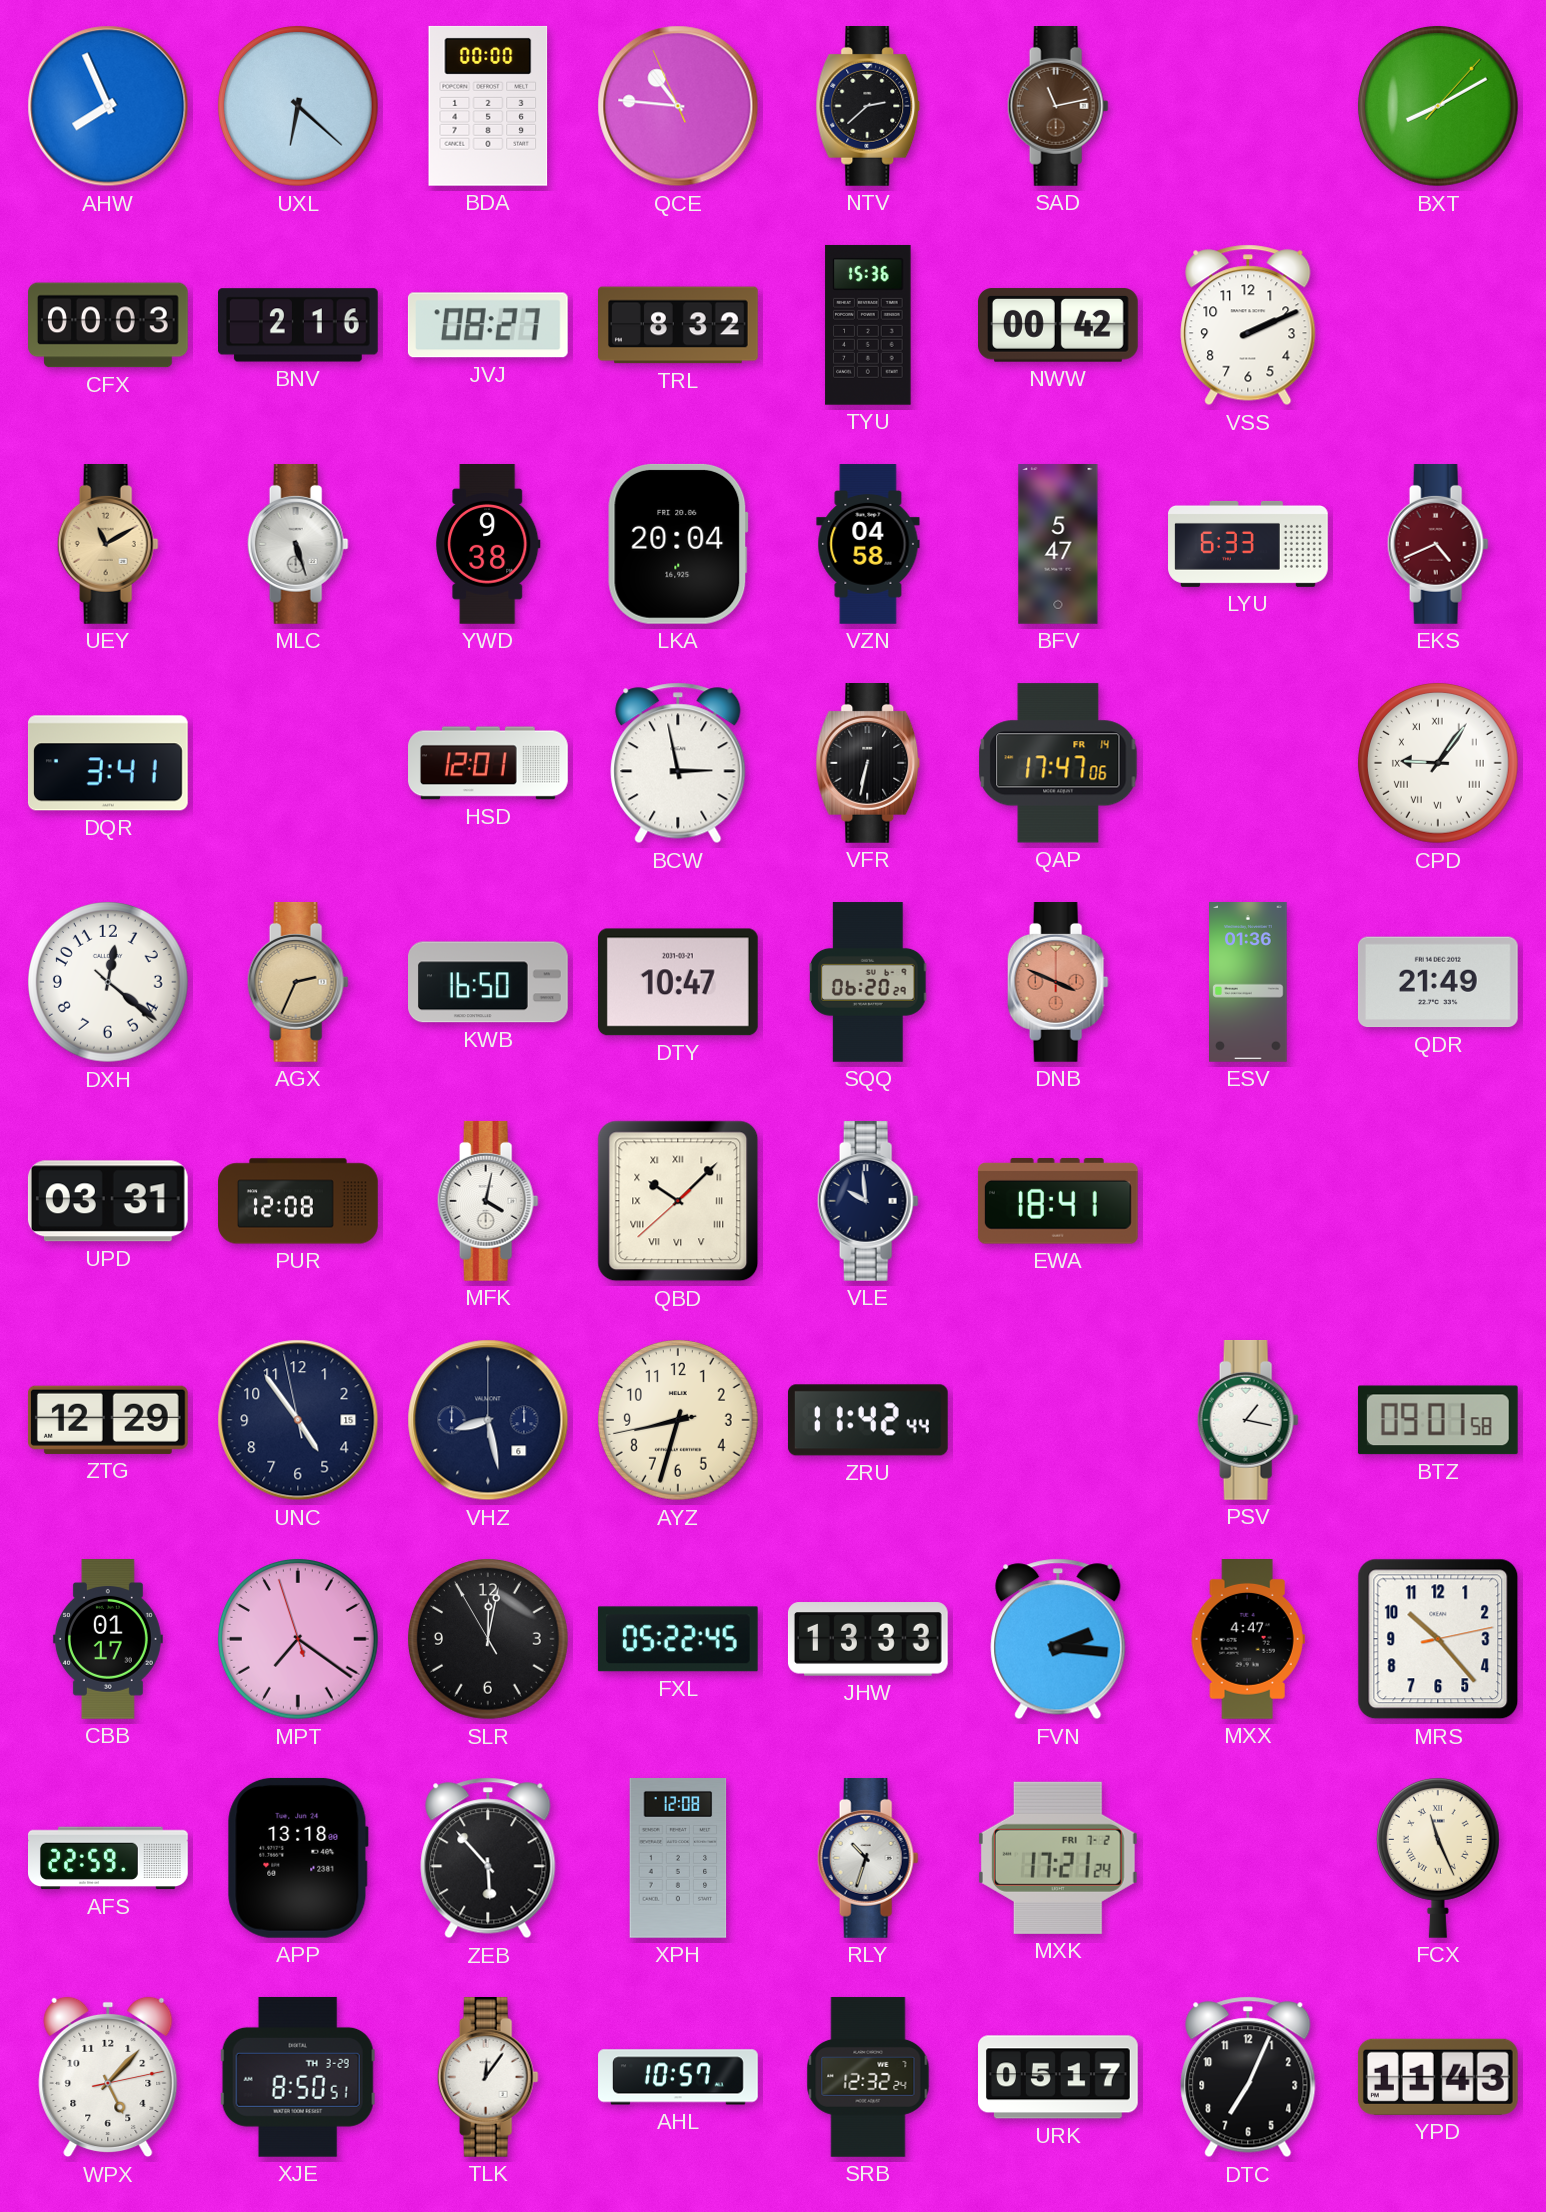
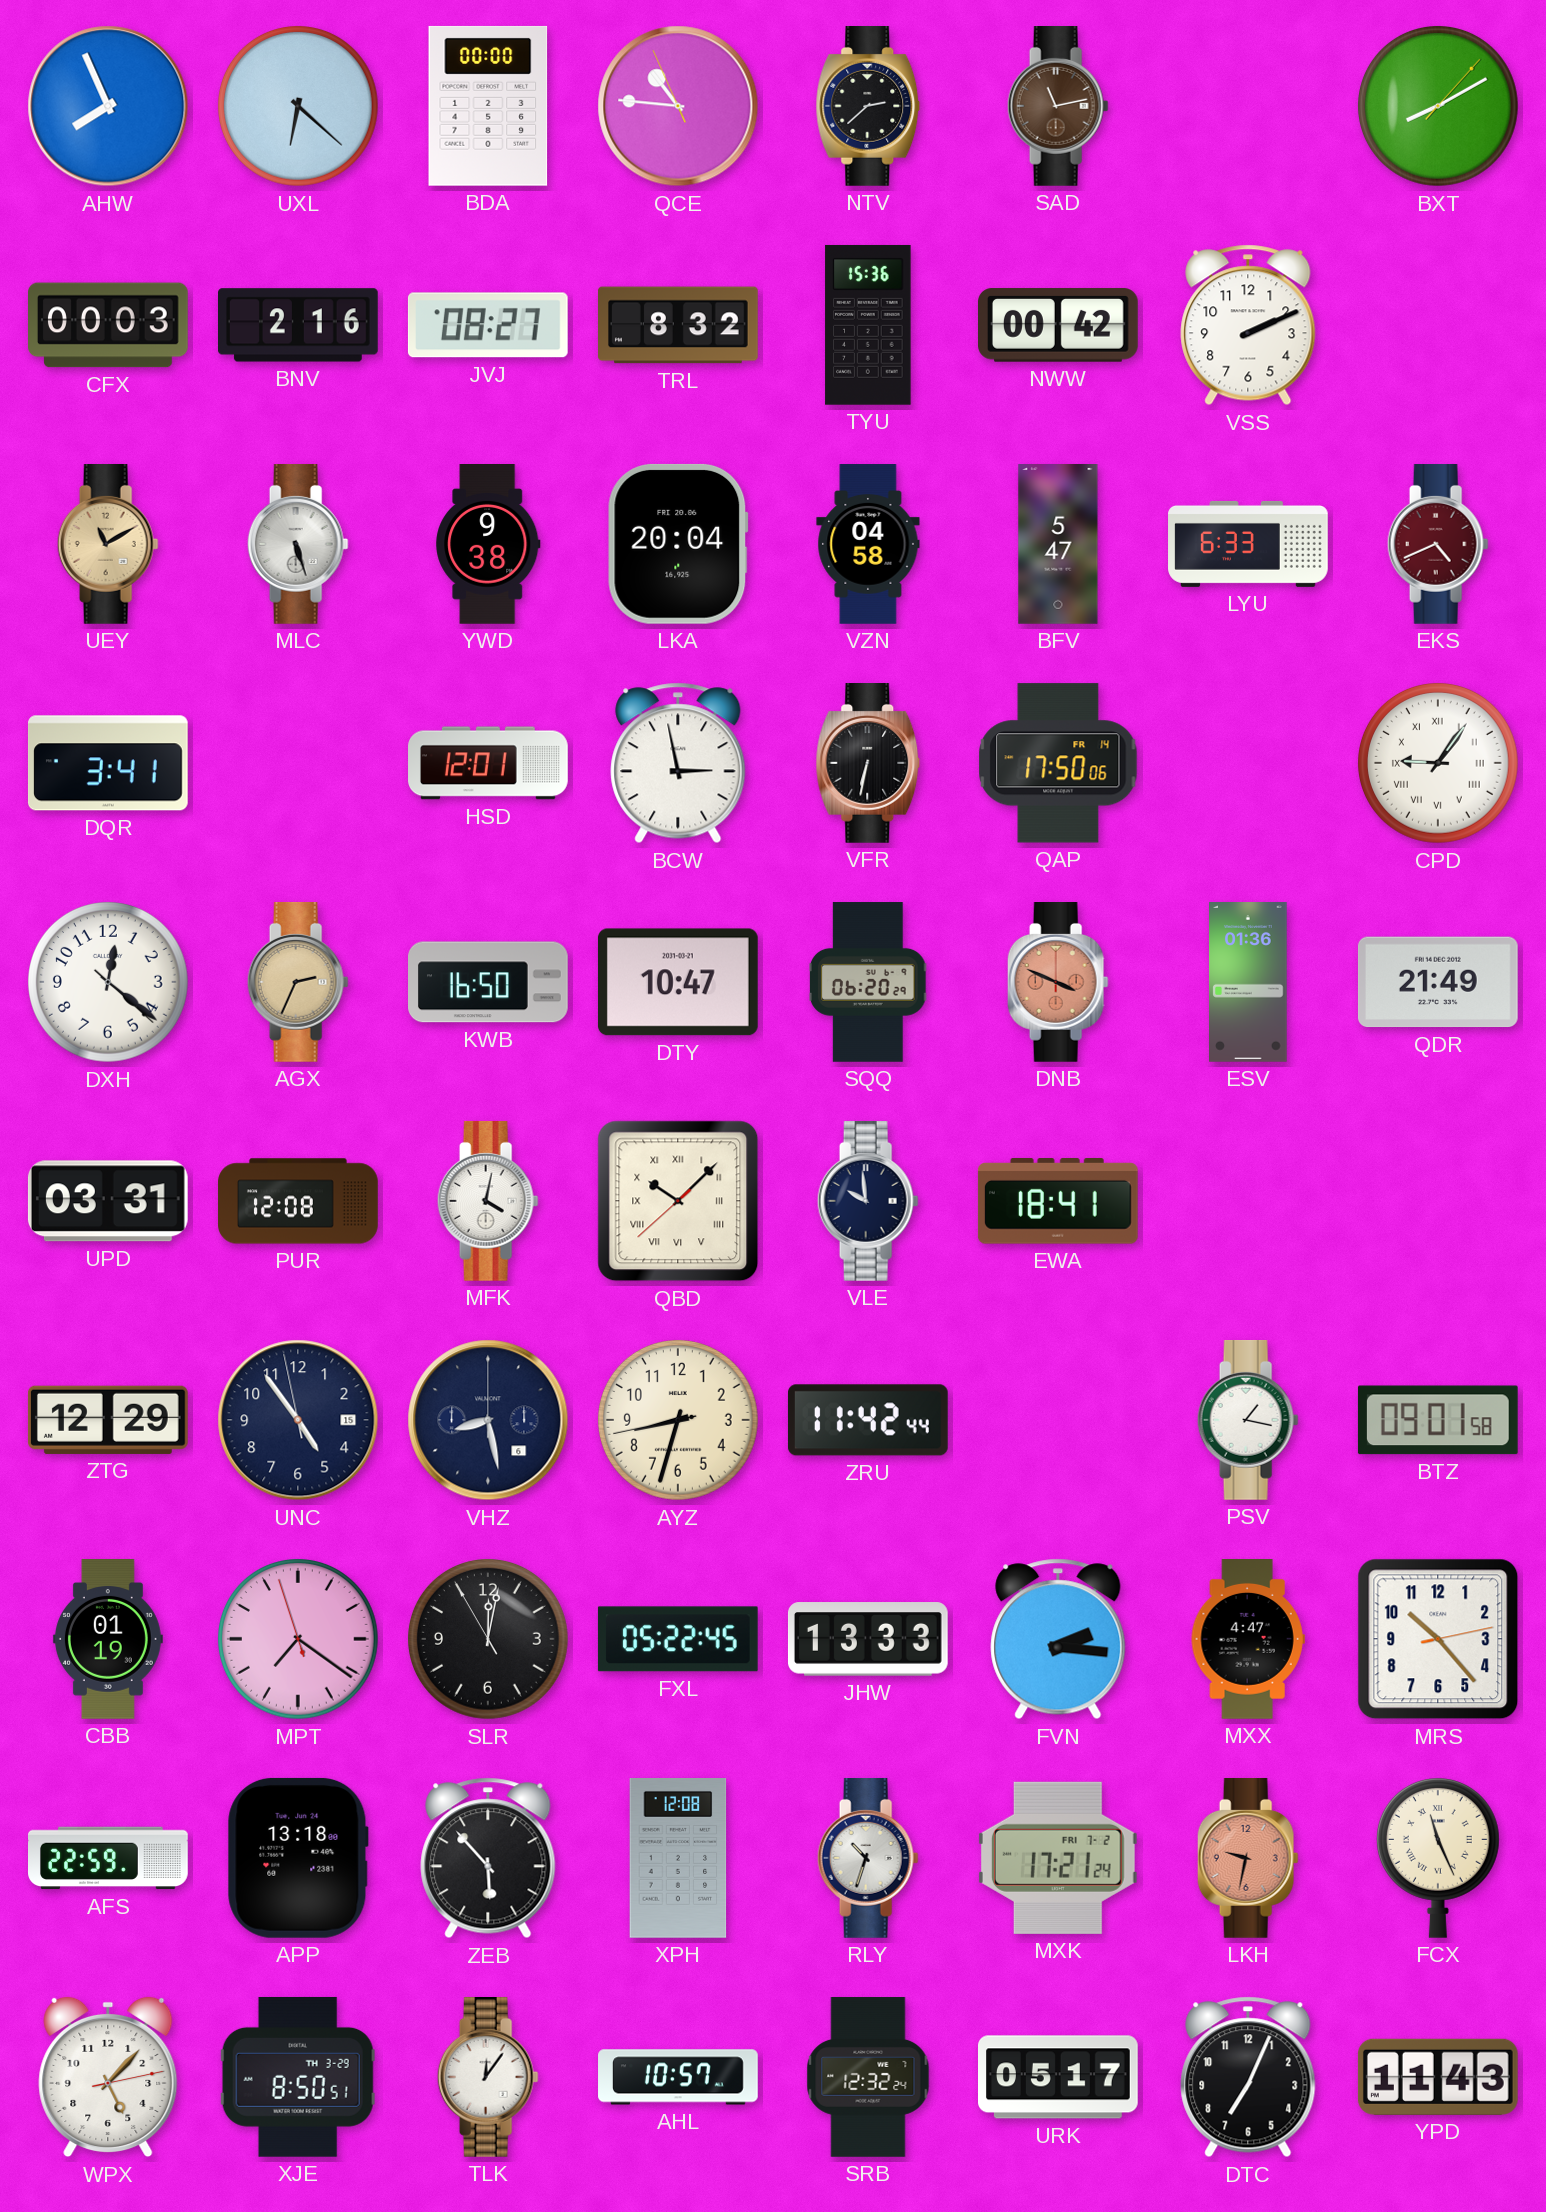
QAP: 17:47 -> 17:50 (1058, 763)
CBB: 01:17 -> 01:19 (108, 1640)
LKH: none -> 9:32 (1248, 1859)
